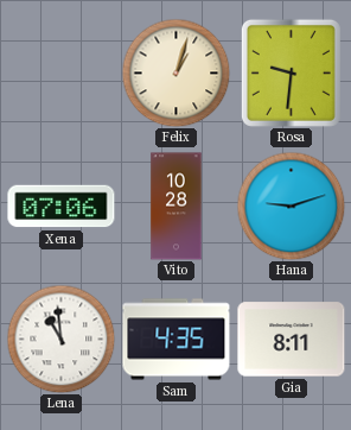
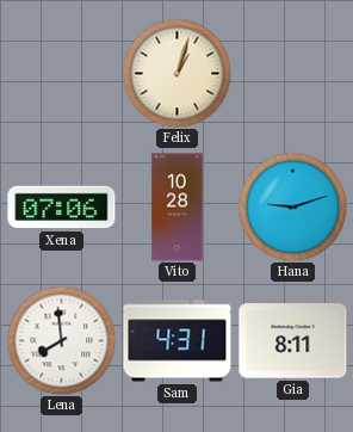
Rosa: 9:31 -> none (291, 72)
Lena: 10:59 -> 7:59 (61, 340)
Sam: 4:35 -> 4:31 (178, 341)
